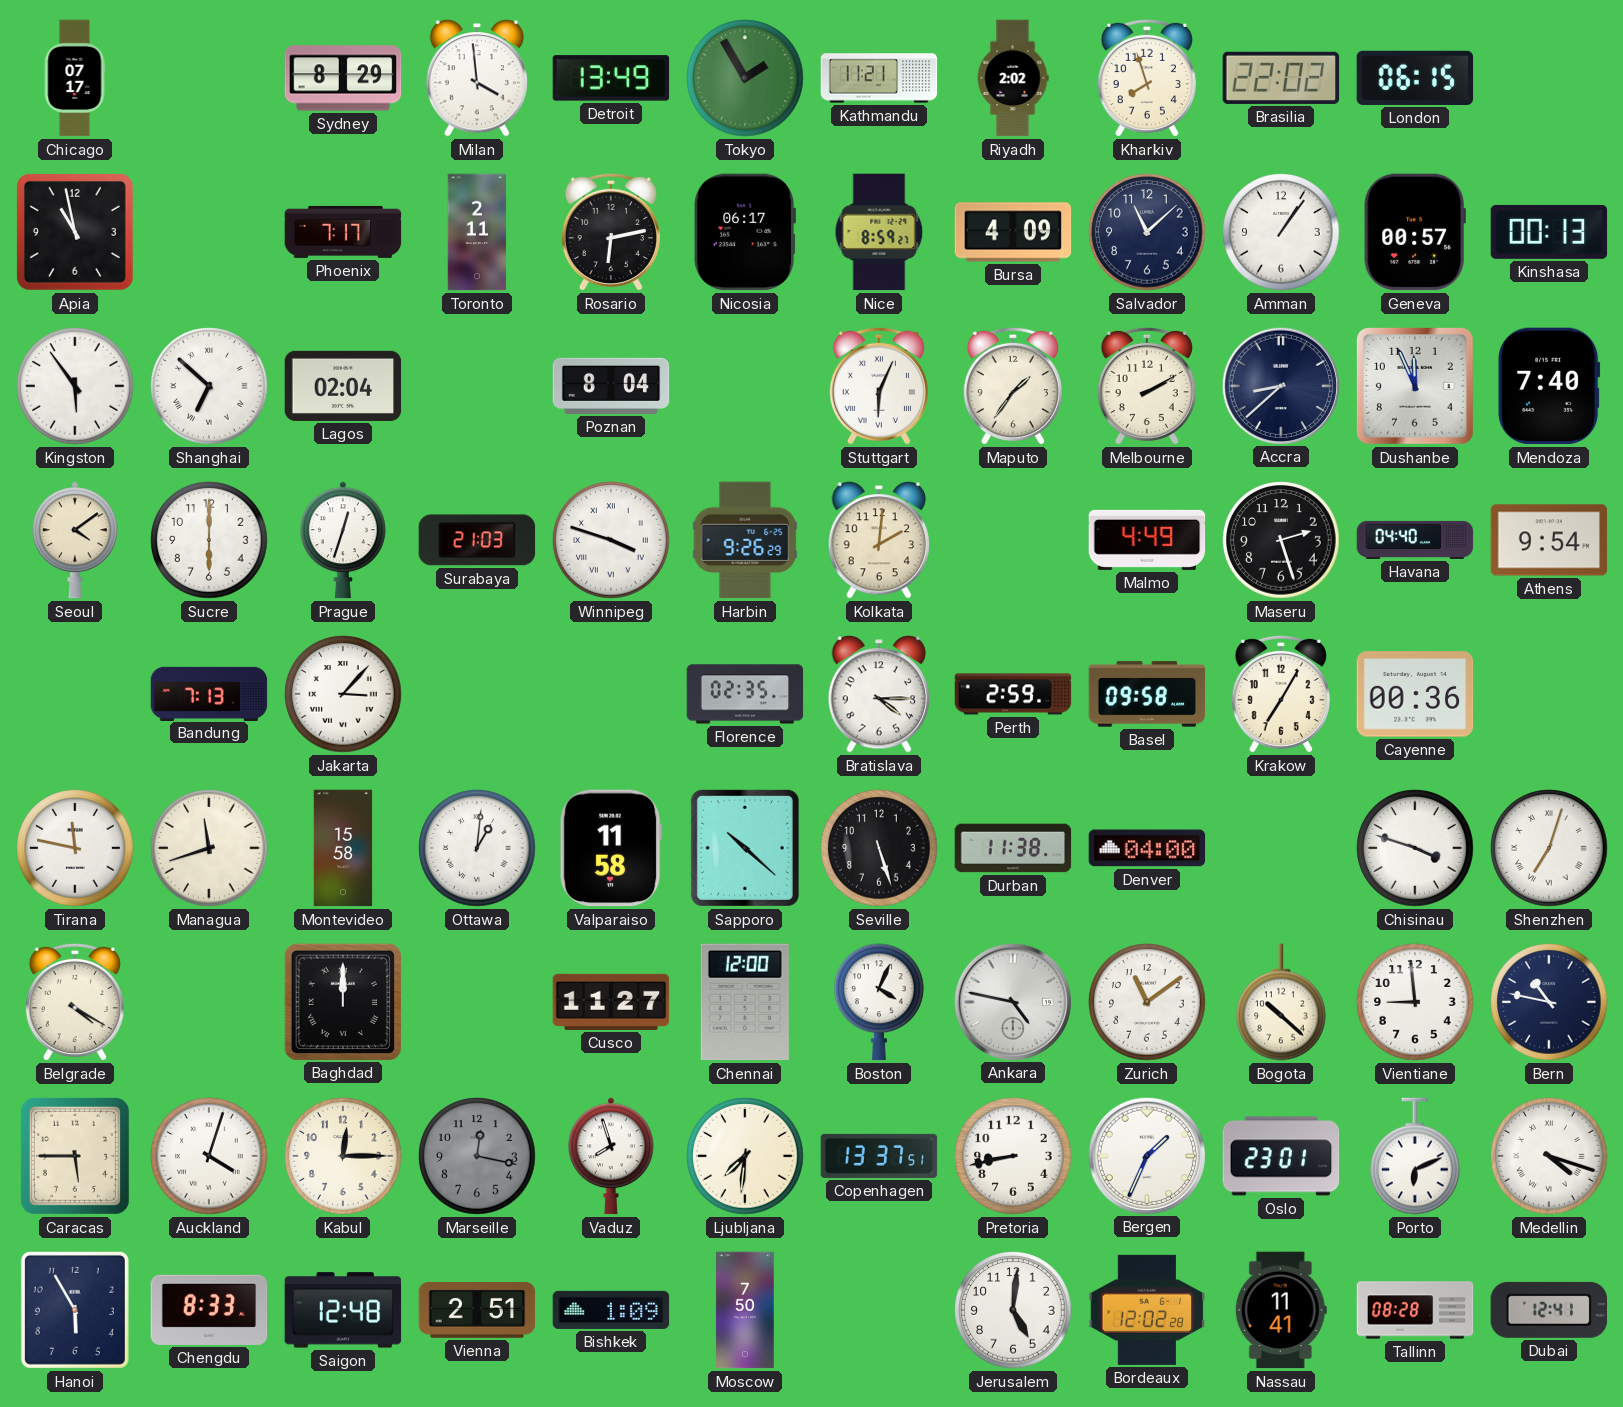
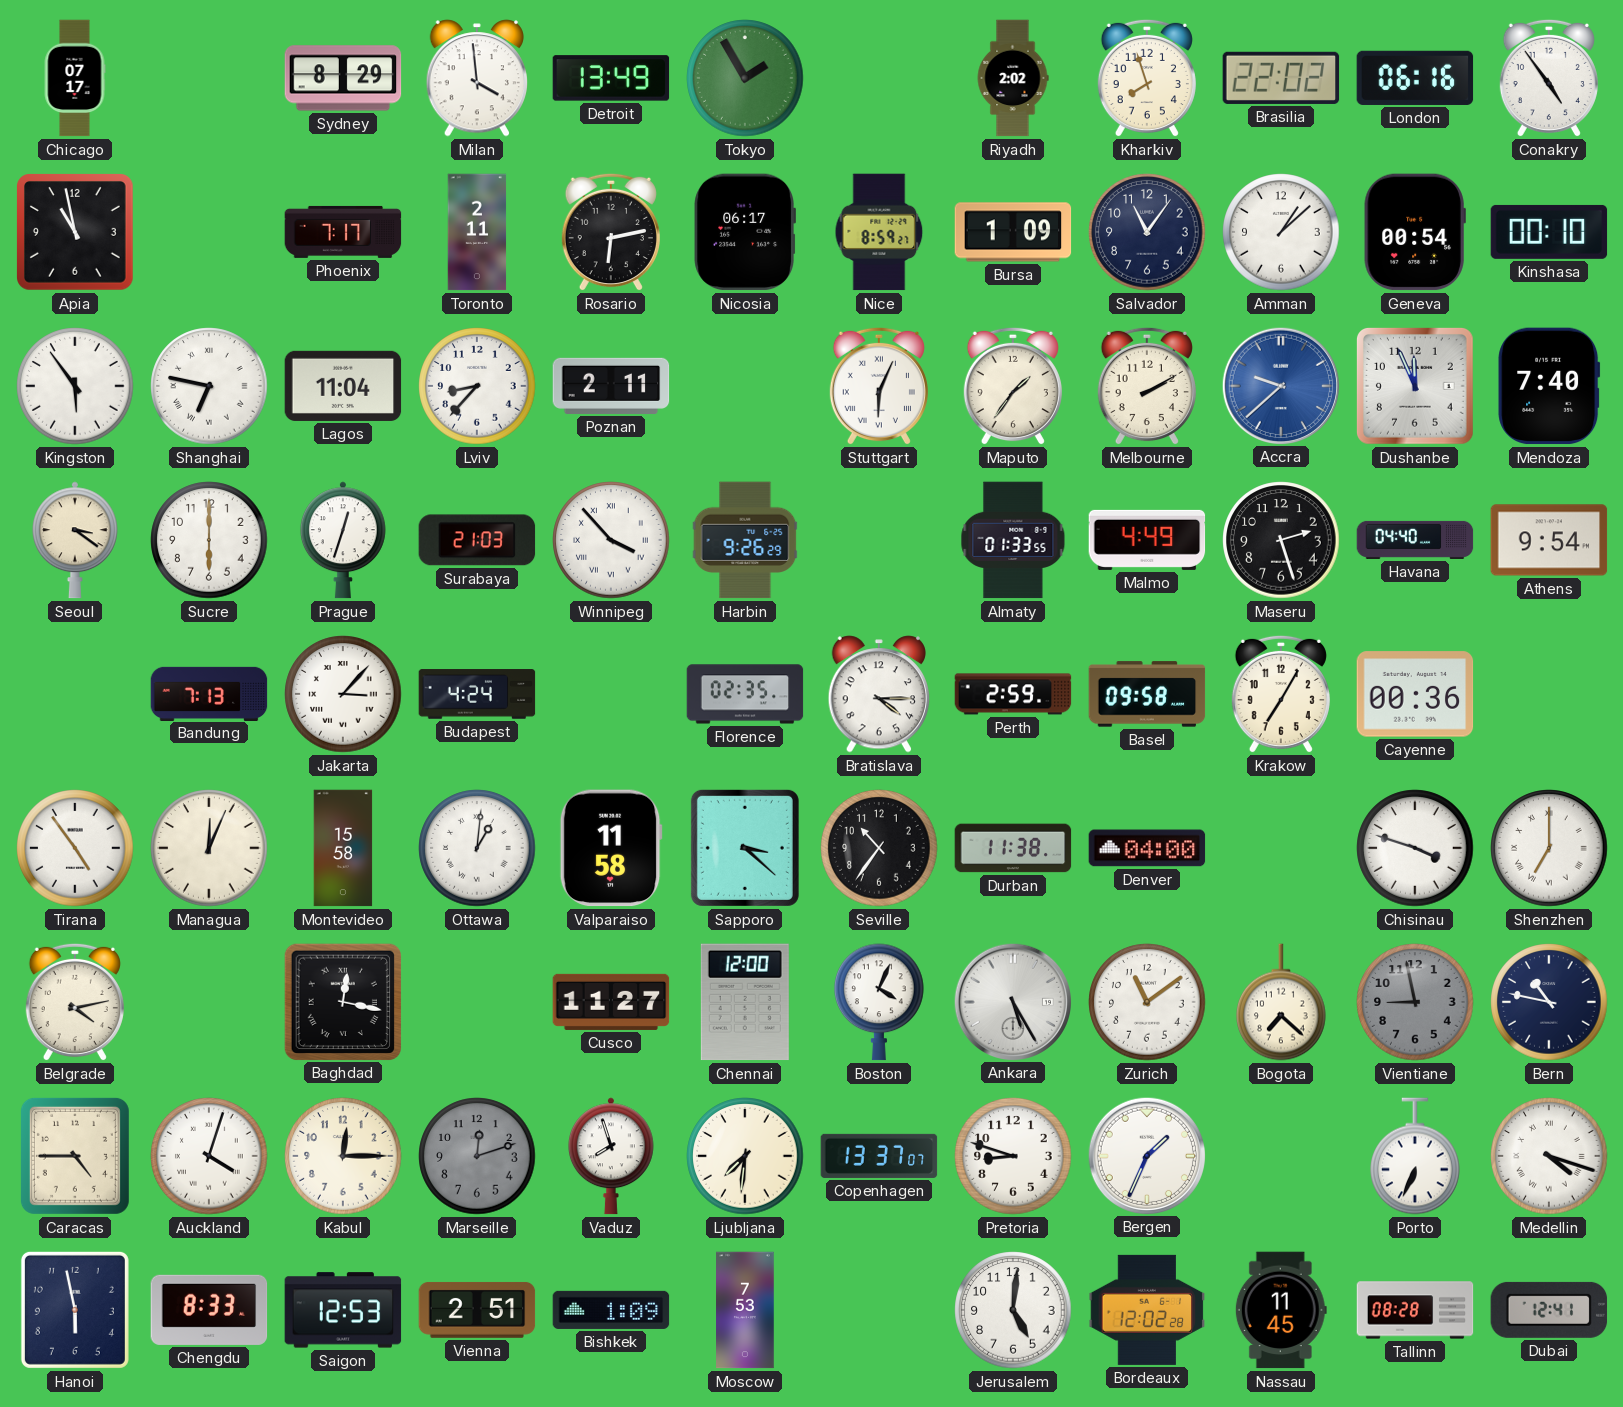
Kathmandu: 11:21 -> none (879, 78)
London: 06:15 -> 06:16 (1415, 78)
Conakry: none -> 4:54 (1549, 78)
Bursa: 4:09 -> 1:09 (1013, 232)
Salvador: 11:08 -> 11:06 (1147, 232)
Amman: 1:06 -> 1:08 (1281, 232)
Geneva: 00:57 -> 00:54 (1415, 232)
Kinshasa: 00:13 -> 00:10 (1549, 232)
Shanghai: 6:52 -> 6:47 (209, 386)
Lagos: 02:04 -> 11:04 (343, 386)
Lviv: none -> 8:37 (477, 386)
Poznan: 8:04 -> 2:11 (611, 386)
Accra: 8:38 -> 9:38 (1280, 385)
Accra dial: navy -> blue (1280, 385)
Seoul: 4:09 -> 3:21 (75, 540)
Winnipeg: 3:48 -> 3:53 (611, 540)
Kolkata: 2:01 -> none (878, 540)
Almaty: none -> 01:33 (1013, 540)
Budapest: none -> 4:24 (477, 694)
Tirana: 11:47 -> 4:54 (75, 848)
Managua: 11:42 -> 12:04 (209, 848)
Sapporo: 10:22 -> 3:22 (745, 848)
Seville: 5:27 -> 10:36 (879, 848)
Shenzhen: 7:03 -> 7:00 (1549, 848)
Belgrade: 4:20 -> 4:13 (75, 1002)
Baghdad: 12:00 -> 12:17 (342, 1001)
Ankara: 4:47 -> 5:25 (1012, 1001)
Bogota: 10:22 -> 7:22 (1282, 1002)
Vientiane: 8:59 -> 8:58 (1415, 1002)
Vientiane dial: white -> grey (1415, 1002)
Caracas: 5:45 -> 4:45 (75, 1156)
Marseille: 12:17 -> 12:12 (477, 1156)
Copenhagen: 13:37:51 -> 13:37:07 (879, 1156)
Pretoria: 8:43 -> 8:48 (1013, 1156)
Oslo: 23:01 -> none (1281, 1156)
Porto: 6:11 -> 6:34 (1416, 1156)
Hanoi: 5:55 -> 5:58 (75, 1310)
Saigon: 12:48 -> 12:53 (343, 1310)
Moscow: 7:50 -> 7:53 (745, 1310)
Nassau: 11:41 -> 11:45 (1281, 1310)
